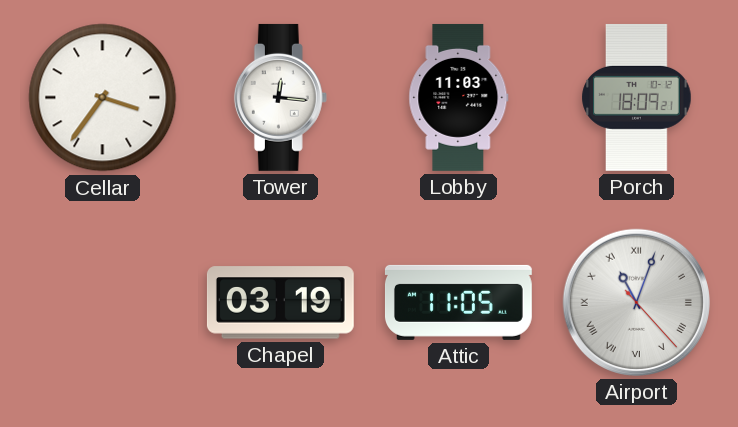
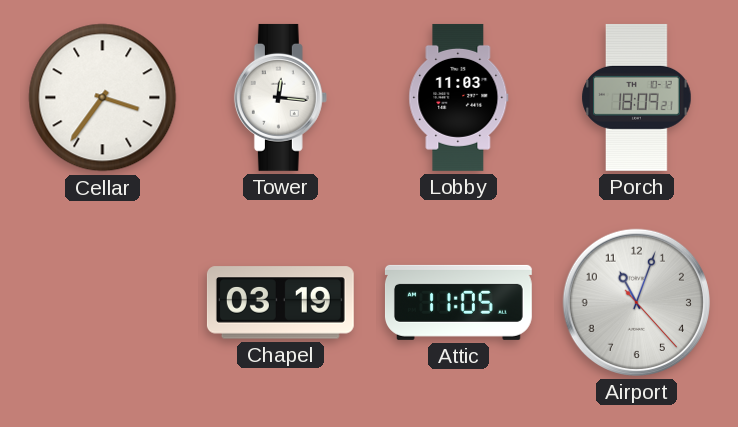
Airport numerals: Roman -> Arabic (636, 302)
